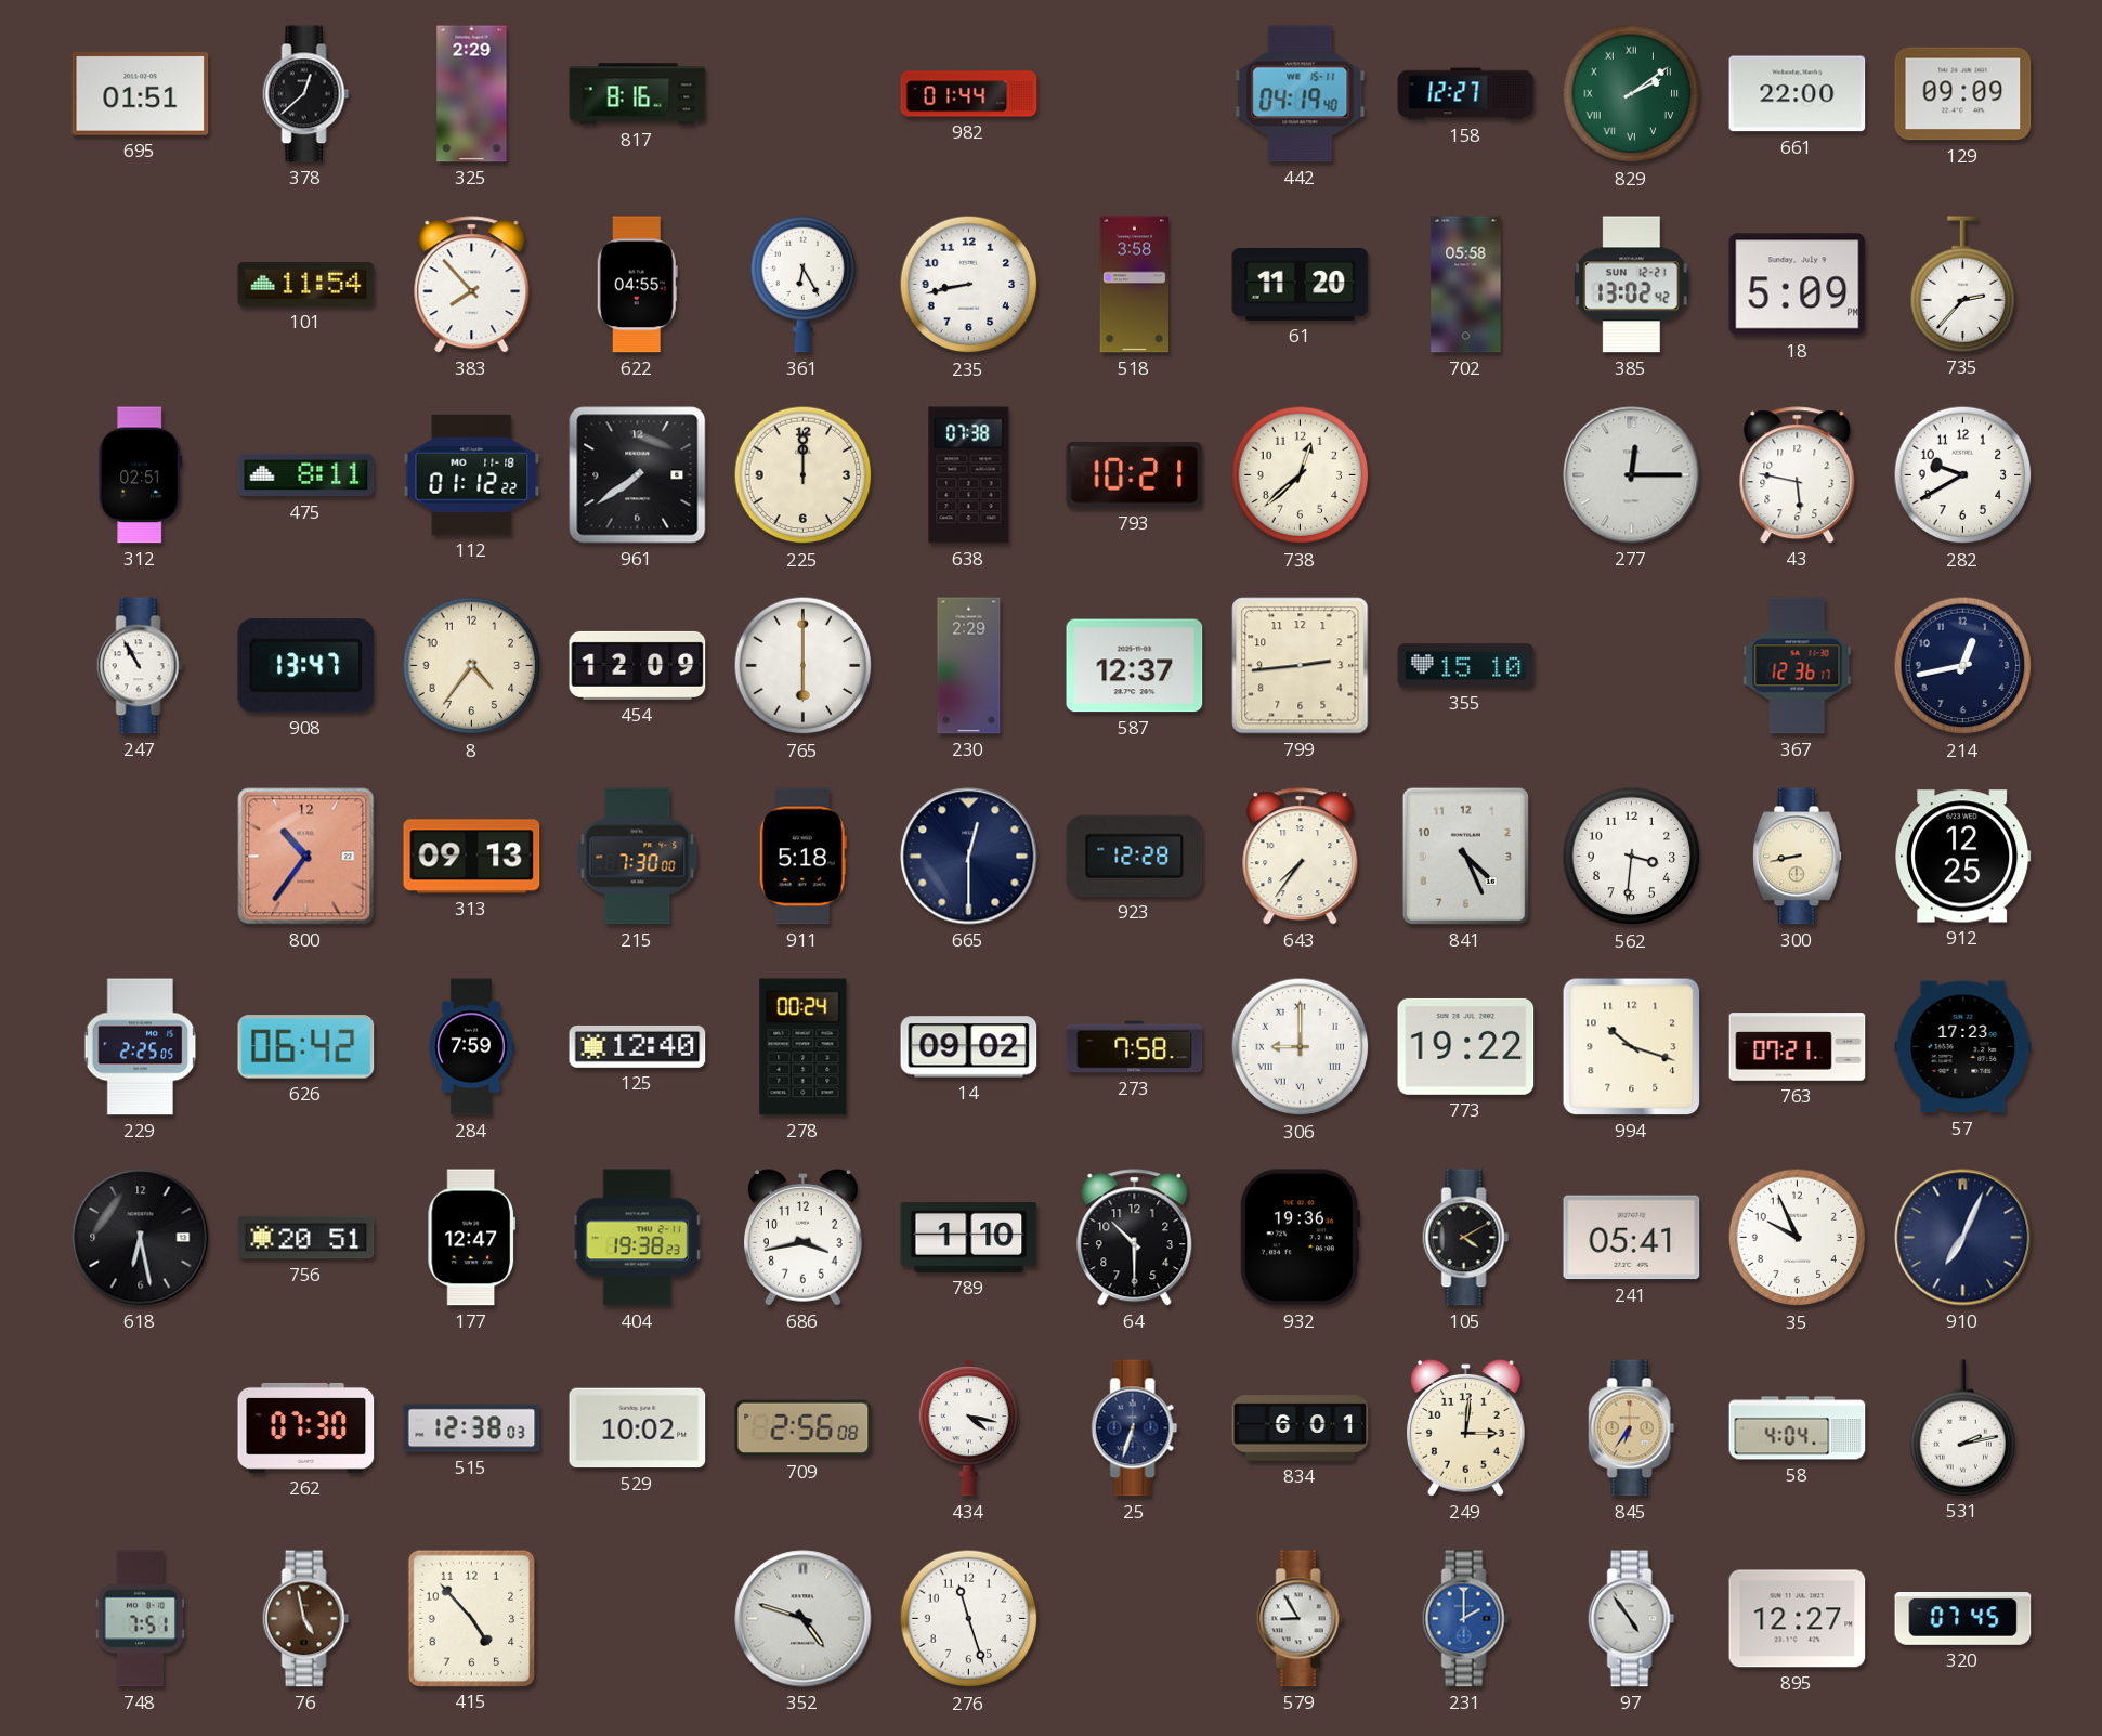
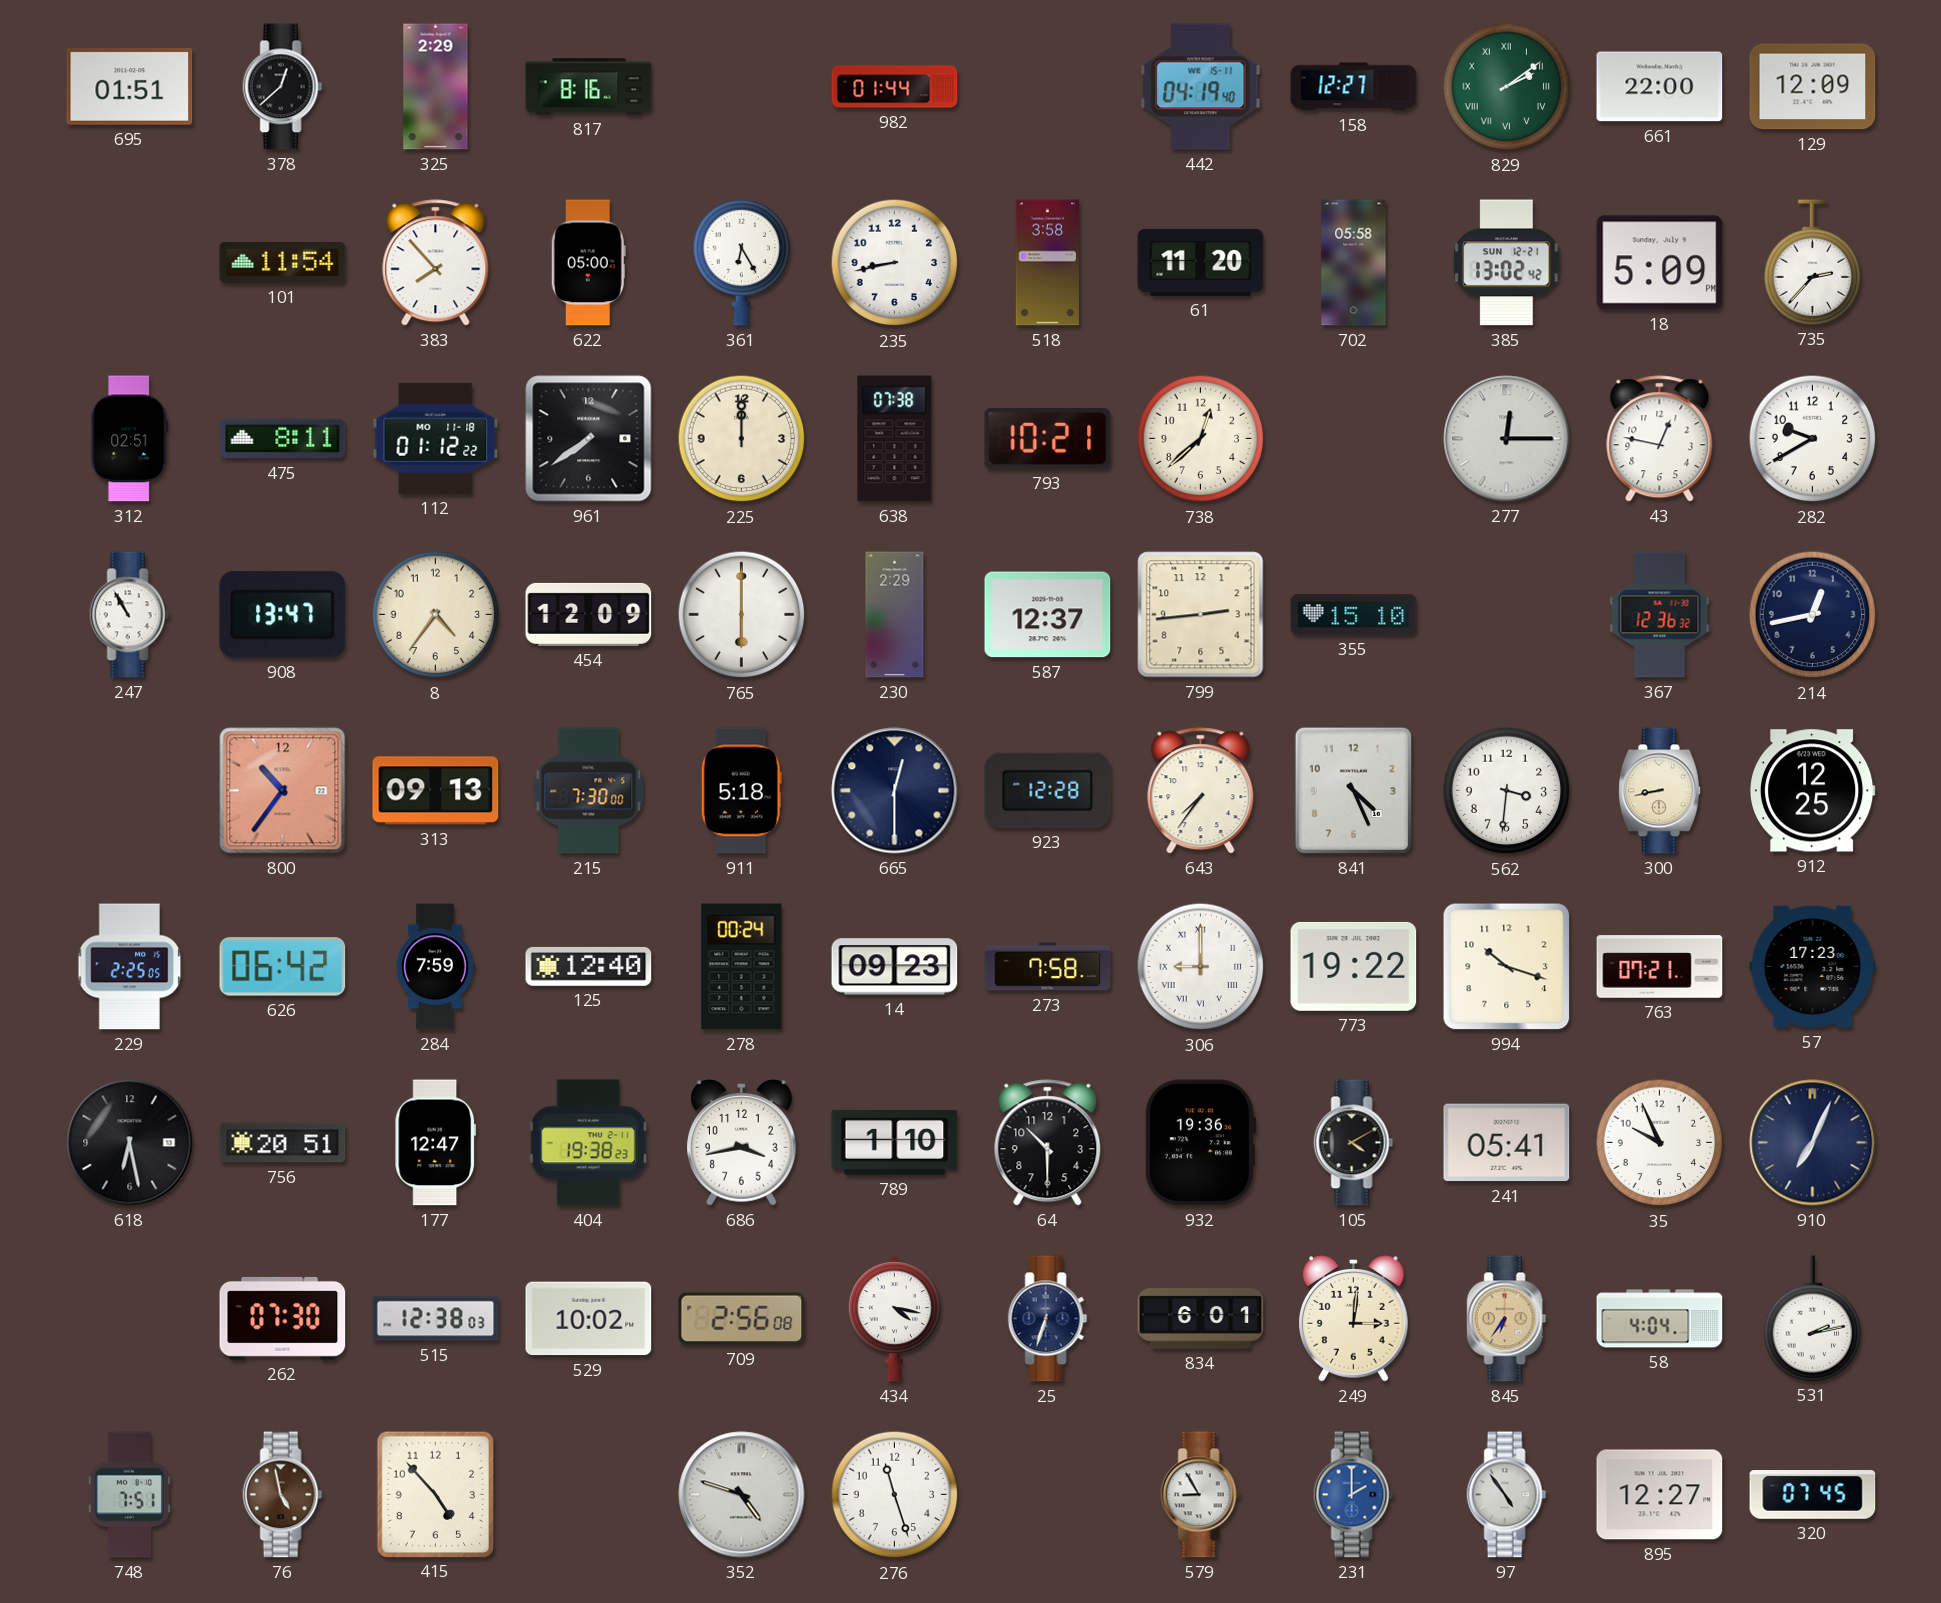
129: 09:09 -> 12:09 (1813, 87)
622: 04:55 -> 05:00 (588, 263)
43: 5:47 -> 12:47 (1660, 439)
367: 12:36:17 -> 12:36:32 (1660, 615)
14: 09:02 -> 09:23 (895, 967)
